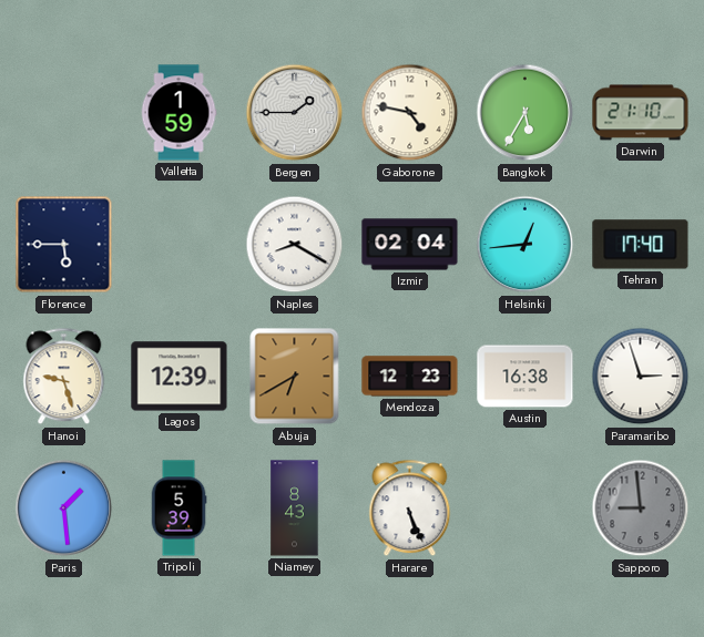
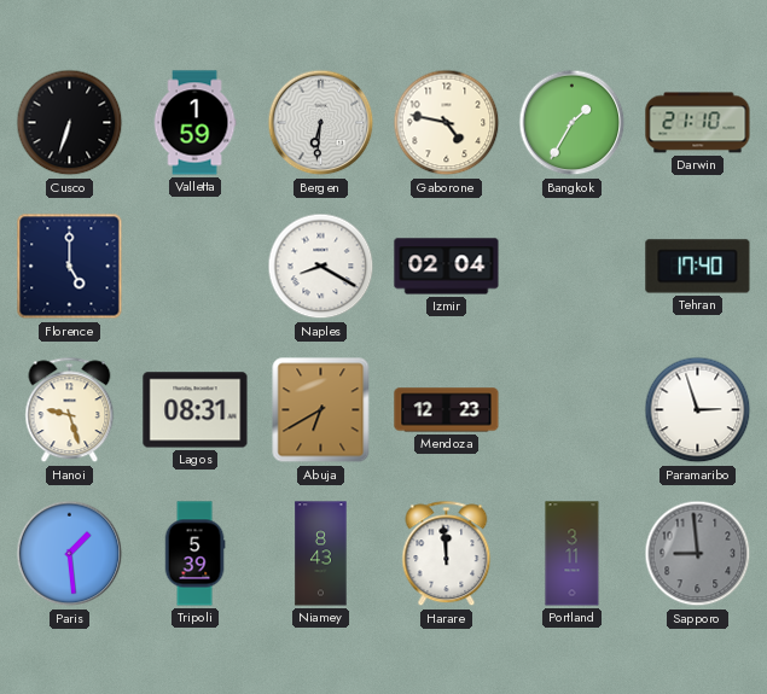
Cusco: none -> 6:33 (70, 123)
Bergen: 1:45 -> 6:31 (321, 123)
Bangkok: 5:35 -> 1:35 (573, 123)
Florence: 5:45 -> 5:00 (70, 267)
Helsinki: 12:44 -> none (526, 245)
Lagos: 12:39 -> 08:31 (196, 410)
Austin: 16:38 -> none (526, 377)
Harare: 5:26 -> 11:59 (447, 554)
Portland: none -> 3:11 (573, 554)
